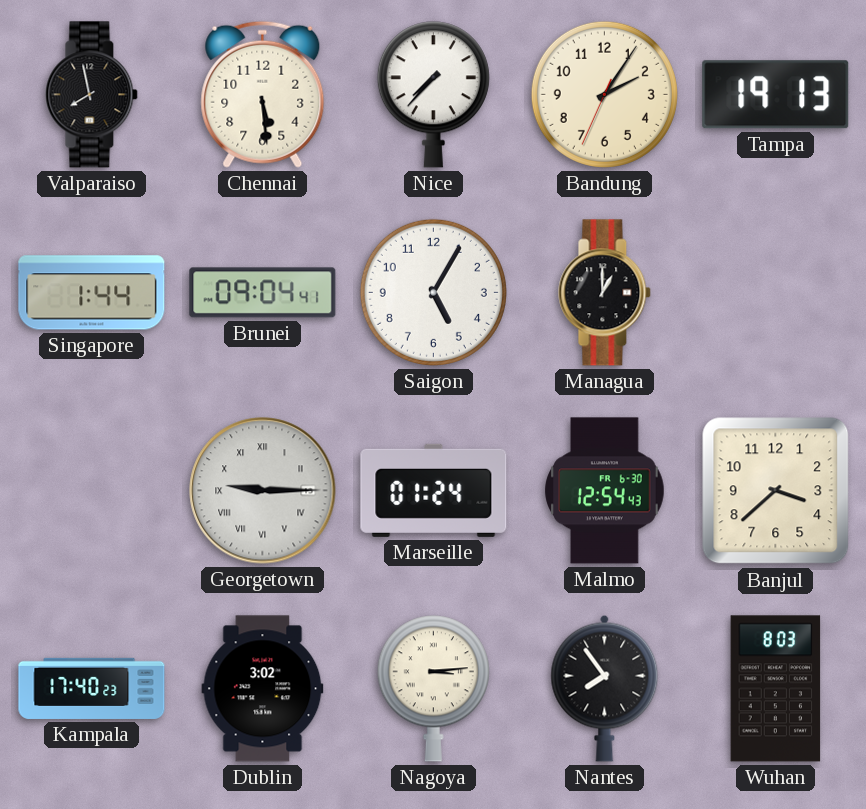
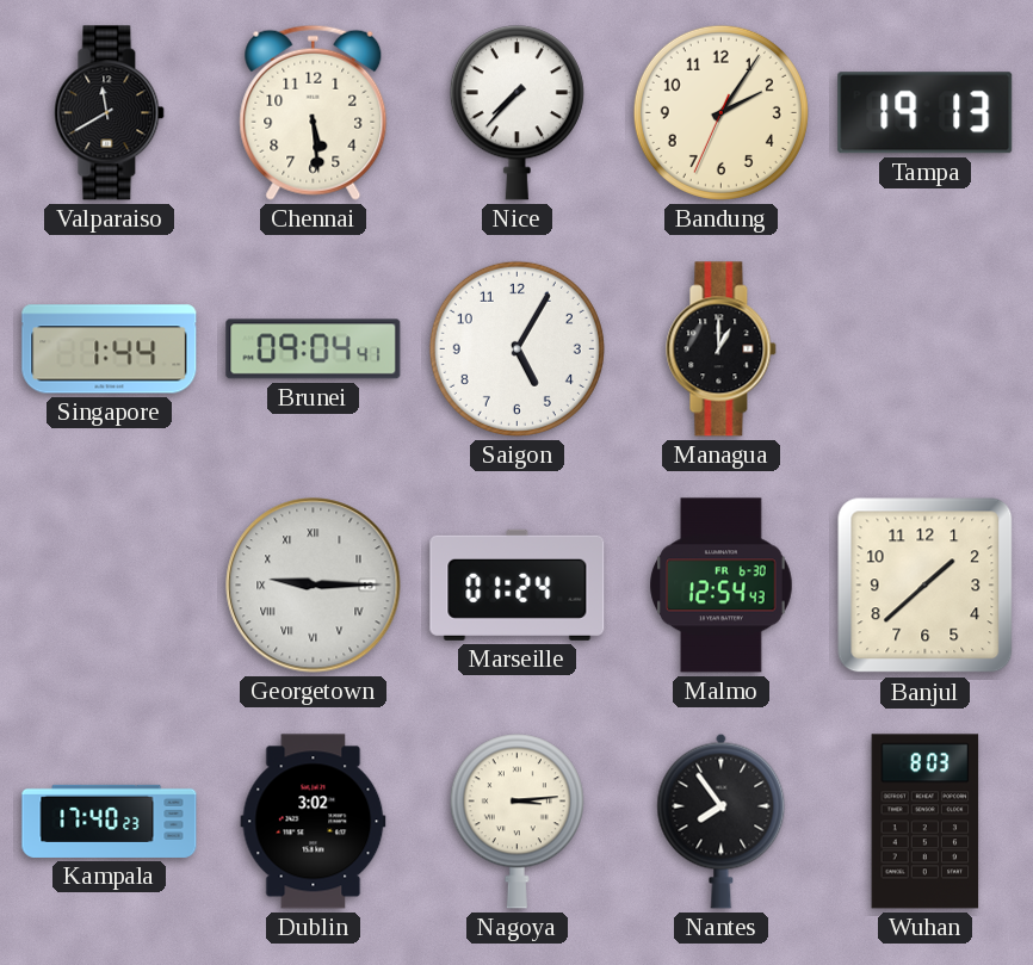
Valparaiso: 7:58 -> 11:40 (110, 113)
Banjul: 3:38 -> 1:38 (926, 586)
